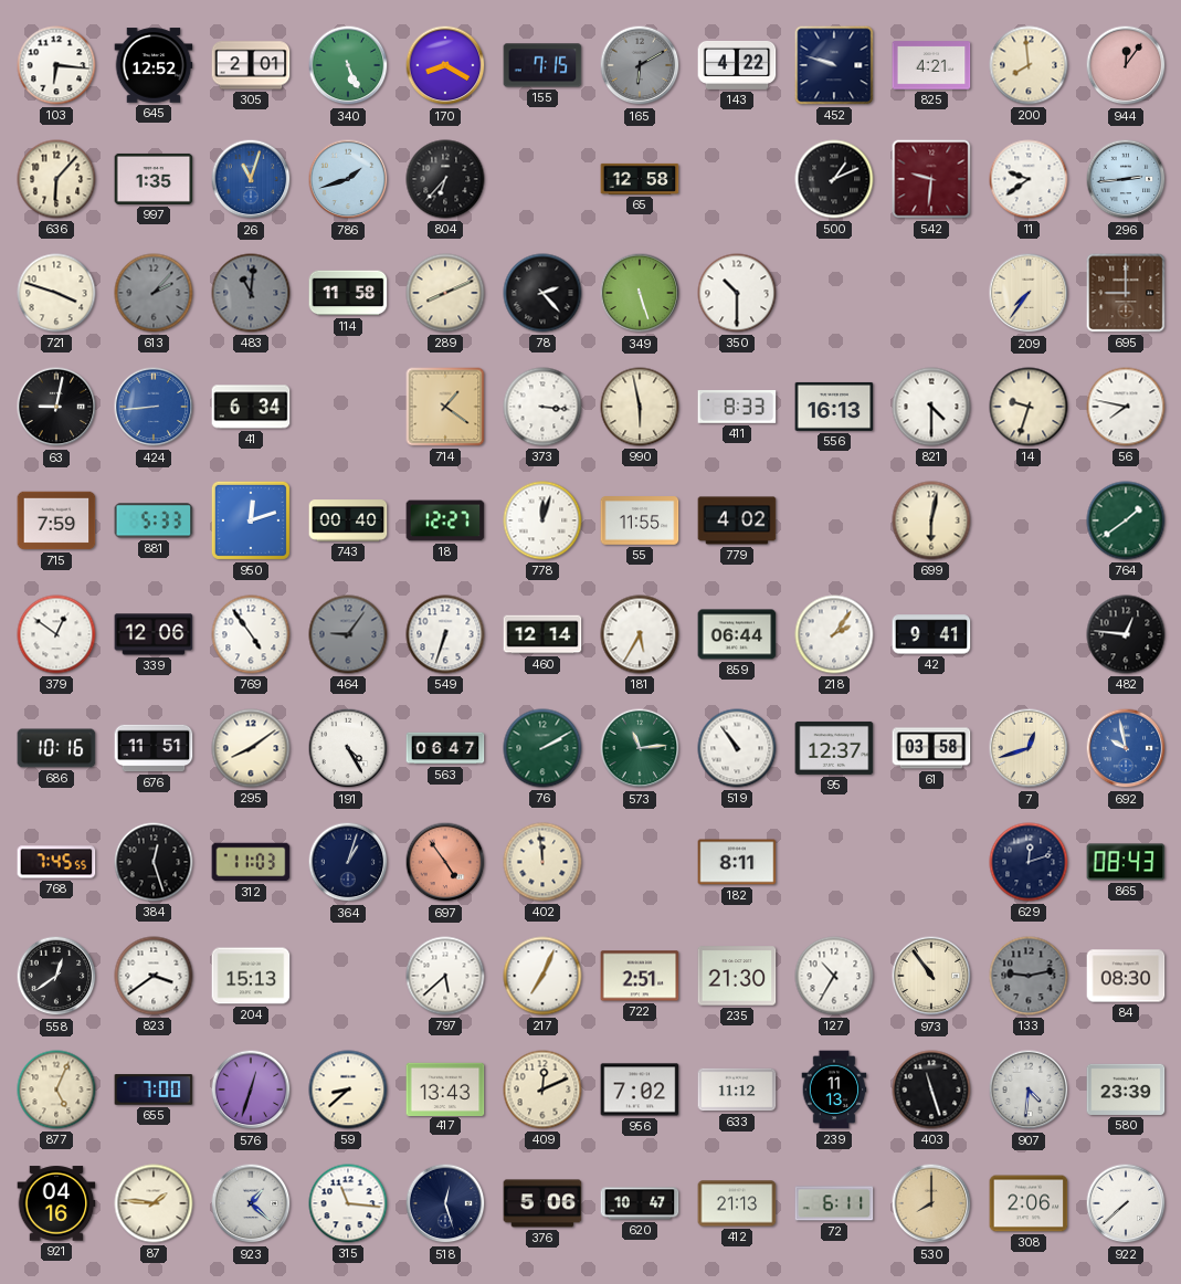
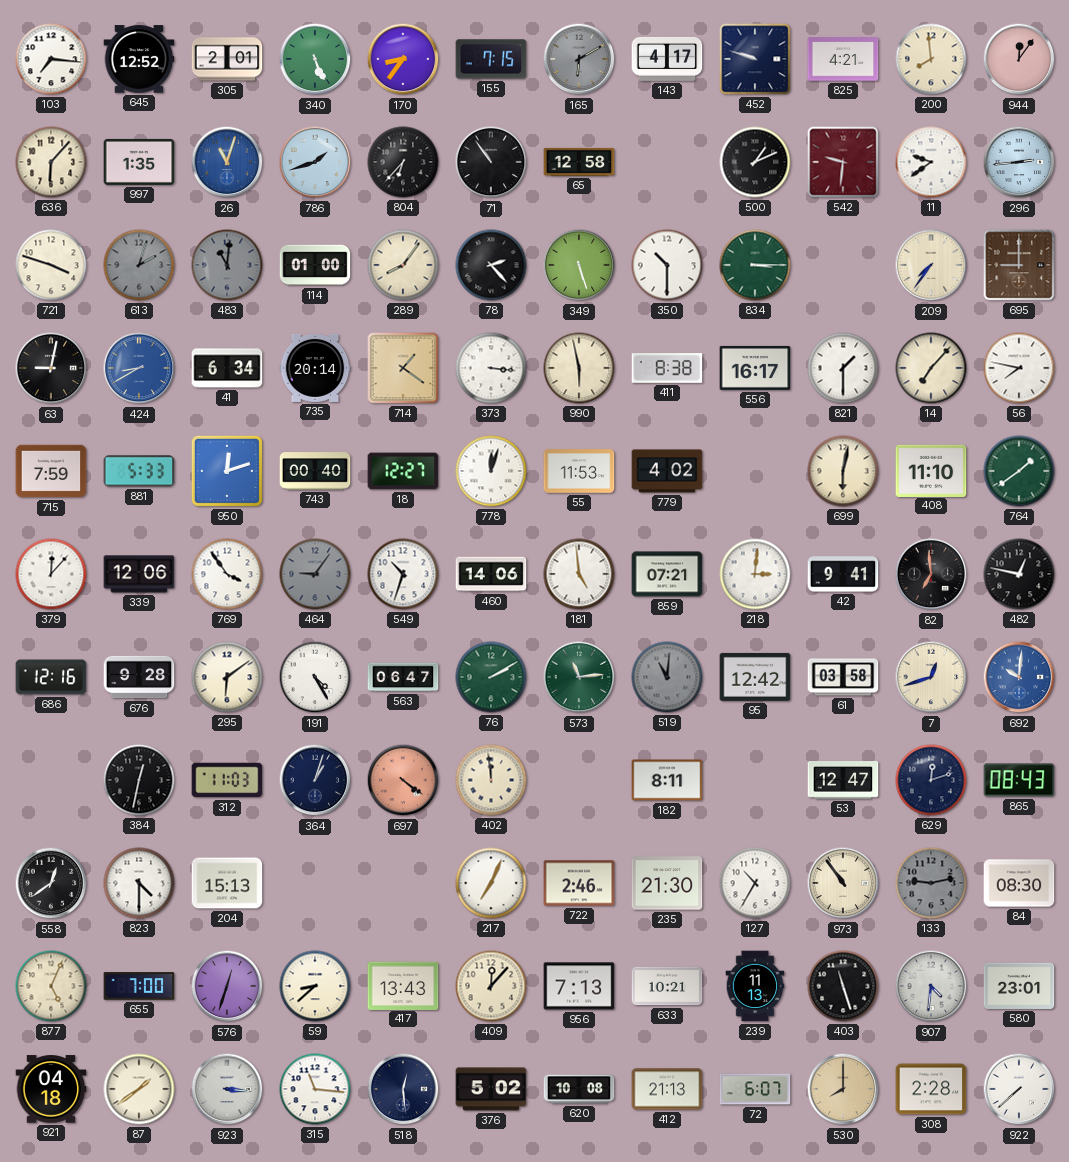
103: 6:16 -> 7:16 (51, 59)
170: 8:20 -> 8:36 (403, 59)
143: 4:22 -> 4:17 (667, 59)
71: none -> 10:54 (491, 162)
613: 2:07 -> 2:03 (139, 265)
114: 11:58 -> 01:00 (315, 265)
289: 8:11 -> 8:06 (403, 265)
834: none -> 3:15 (755, 265)
424: 8:44 -> 8:40 (139, 368)
735: none -> 20:14 (315, 368)
411: 8:33 -> 8:38 (667, 369)
556: 16:13 -> 16:17 (755, 368)
821: 4:30 -> 1:30 (843, 368)
14: 9:33 -> 7:07 (931, 368)
55: 11:55 -> 11:53 (579, 471)
408: none -> 11:10 (931, 470)
379: 12:51 -> 12:07 (51, 574)
769: 4:54 -> 3:54 (227, 574)
549: 6:33 -> 10:33 (403, 574)
460: 12:14 -> 14:06 (491, 574)
181: 5:35 -> 4:59 (579, 574)
859: 06:44 -> 07:21 (667, 574)
218: 2:06 -> 3:01 (755, 574)
82: none -> 6:59 (931, 574)
482: 12:46 -> 12:47 (1019, 574)
686: 10:16 -> 12:16 (51, 677)
676: 11:51 -> 9:28 (139, 677)
295: 8:09 -> 6:09 (227, 677)
519: 10:54 -> 11:01 (667, 677)
519 dial: white -> grey (667, 677)
95: 12:37 -> 12:42 (755, 677)
692: 9:58 -> 10:01 (1019, 677)
768: 7:45 -> none (56, 862)
384: 12:27 -> 12:32 (139, 780)
697: 4:54 -> 4:21 (403, 780)
53: none -> 12:47 (843, 781)
823: 3:39 -> 4:30 (139, 883)
797: 5:38 -> none (445, 976)
722: 2:51 -> 2:46 (579, 883)
409: 12:11 -> 12:07 (491, 986)
956: 7:02 -> 7:13 (579, 986)
633: 11:12 -> 10:21 (667, 986)
580: 23:39 -> 23:01 (1019, 986)
921: 04:16 -> 04:18 (51, 1089)
87: 1:46 -> 1:39 (139, 1089)
923: 1:22 -> 3:16 (227, 1089)
518: 12:27 -> 12:29 (403, 1089)
376: 5:06 -> 5:02 (491, 1089)
620: 10:47 -> 10:08 (579, 1089)
72: 6:11 -> 6:07 (755, 1089)
308: 2:06 -> 2:28 (931, 1089)
